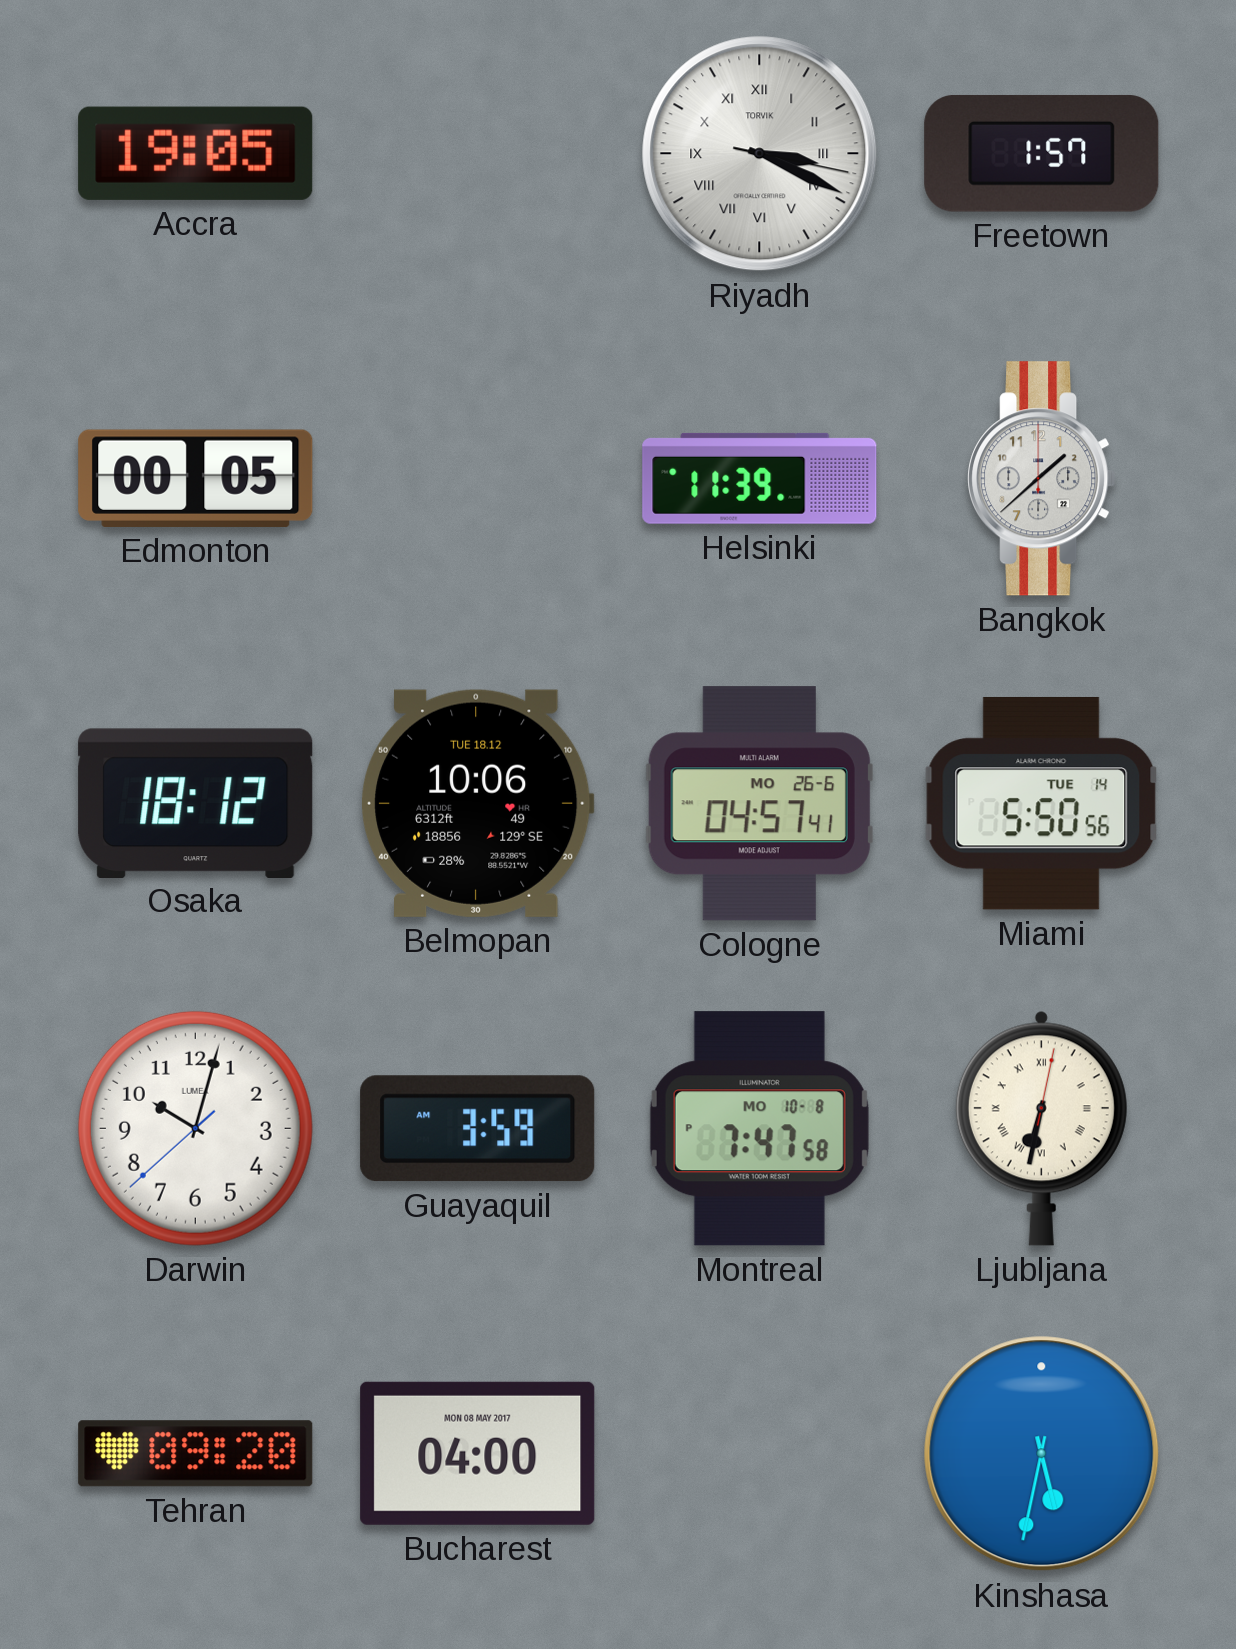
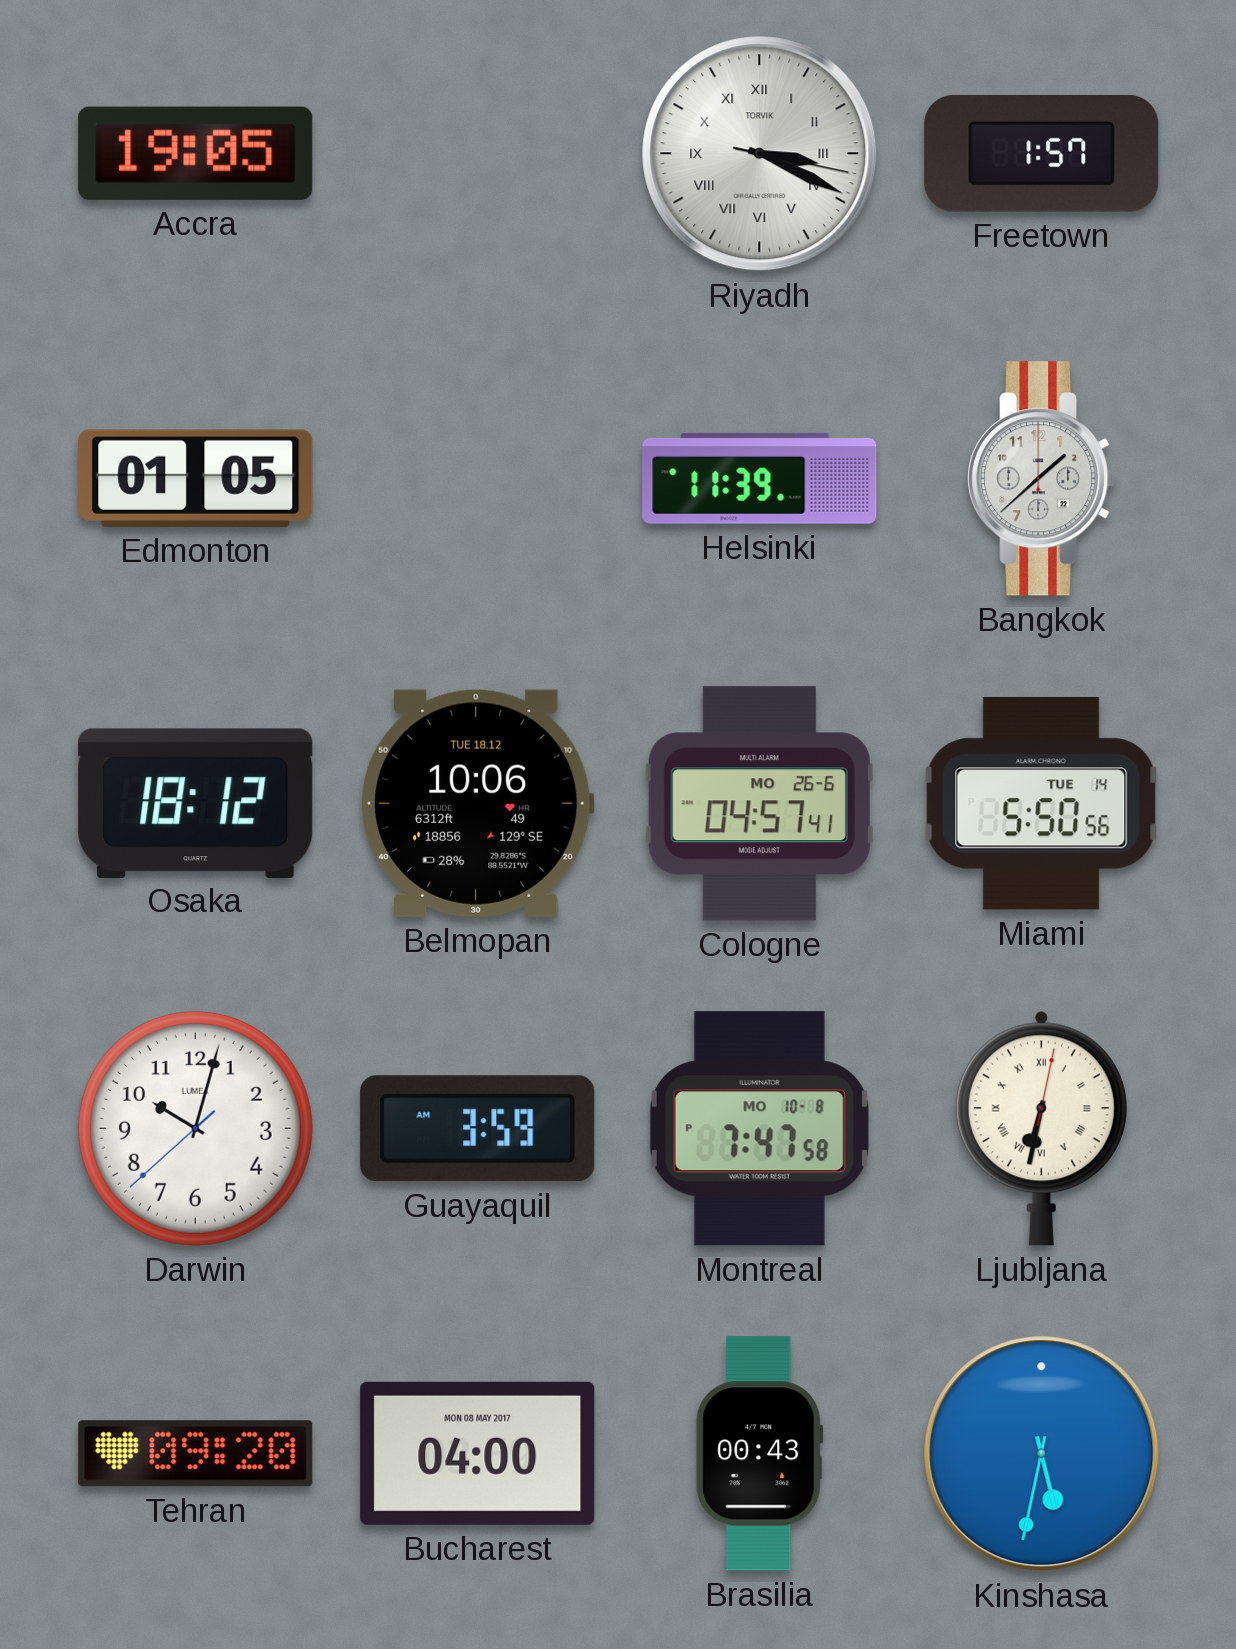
Edmonton: 00:05 -> 01:05 (196, 478)
Brasilia: none -> 00:43 (760, 1454)
